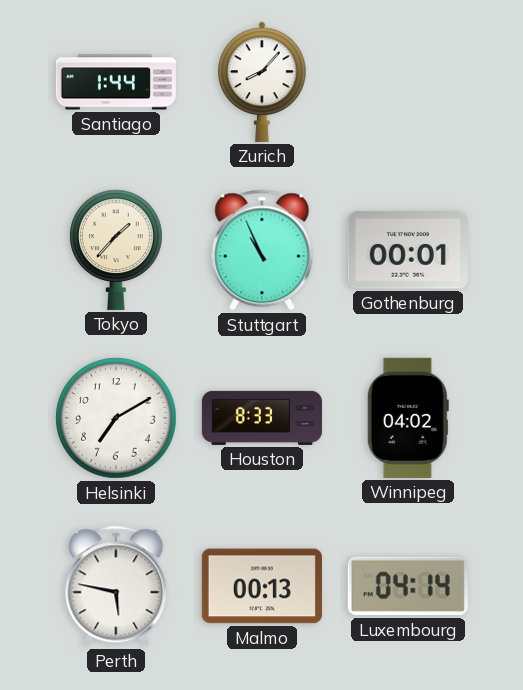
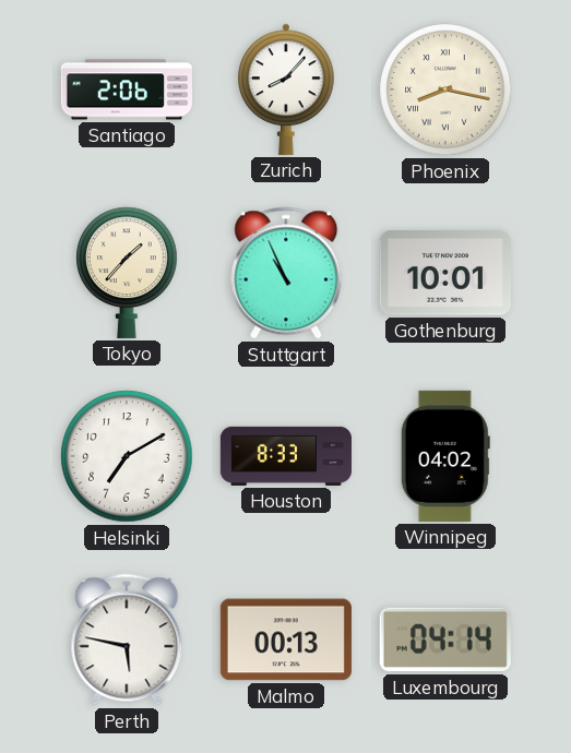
Santiago: 1:44 -> 2:06 (127, 89)
Phoenix: none -> 8:17 (445, 89)
Gothenburg: 00:01 -> 10:01 (445, 273)
